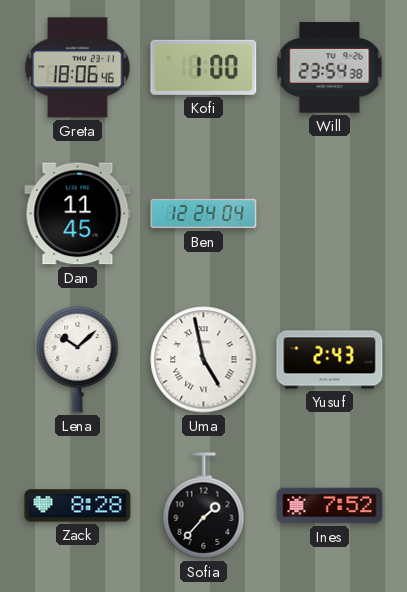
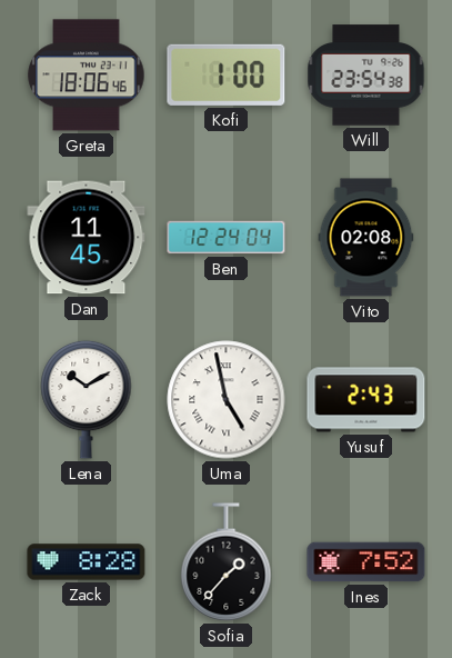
Vito: none -> 02:08 (366, 238)
Lena: 10:08 -> 10:10 (87, 399)
